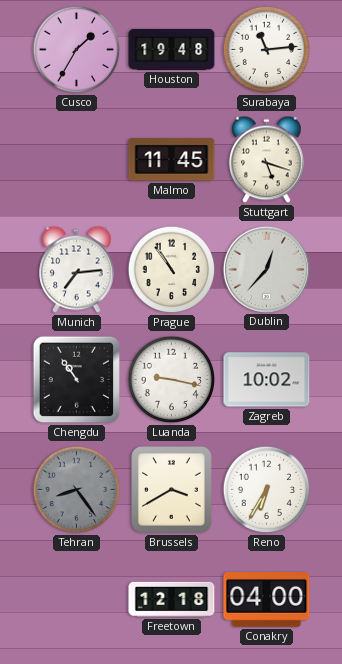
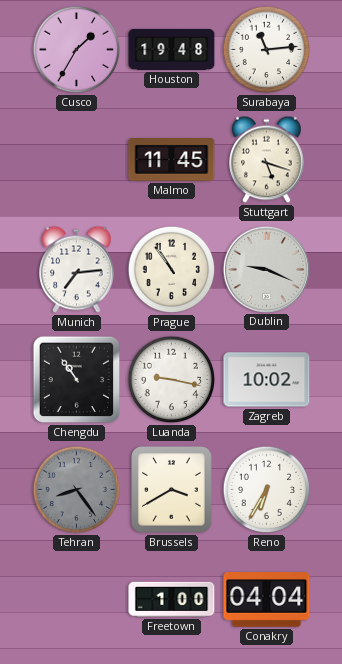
Dublin: 12:37 -> 9:19 (266, 269)
Freetown: 12:18 -> 1:00 (172, 599)
Conakry: 04:00 -> 04:04 (267, 600)
